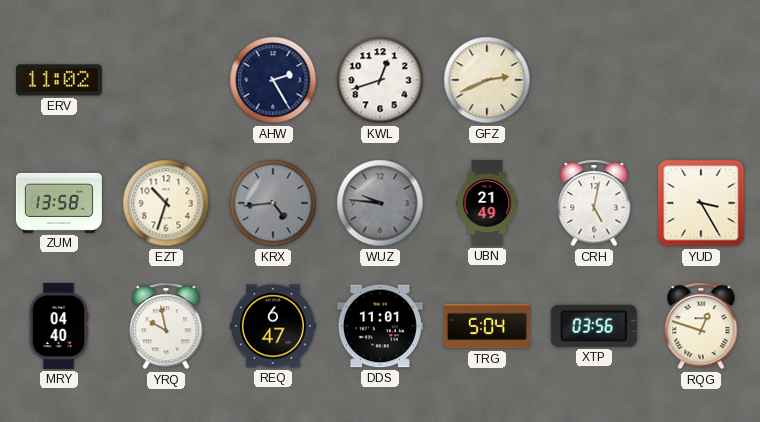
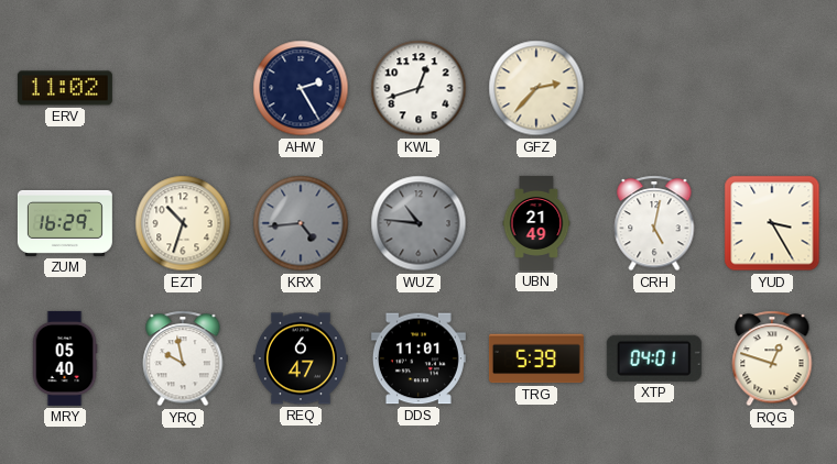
GFZ: 2:41 -> 2:37 (536, 88)
ZUM: 13:58 -> 16:29 (65, 223)
WUZ: 9:46 -> 10:46 (418, 223)
MRY: 04:40 -> 05:40 (65, 358)
TRG: 5:04 -> 5:39 (536, 358)
XTP: 03:56 -> 04:01 (654, 358)
